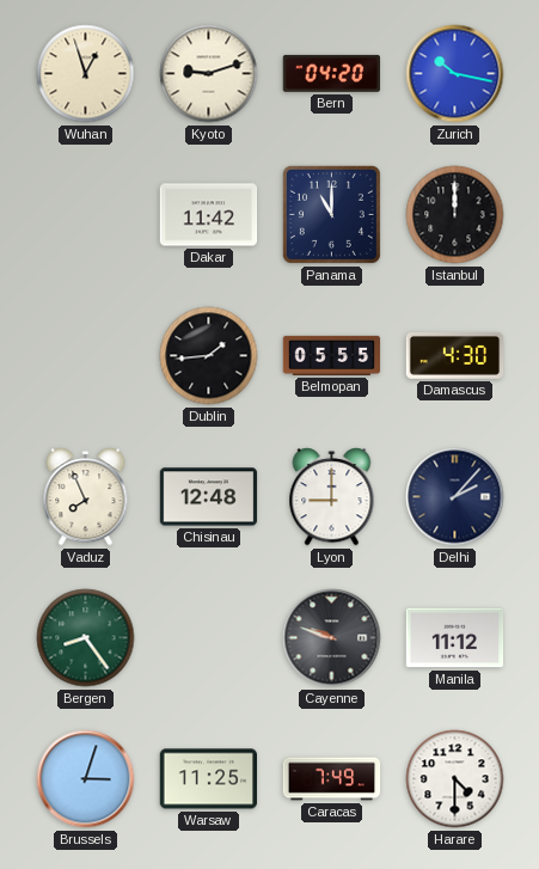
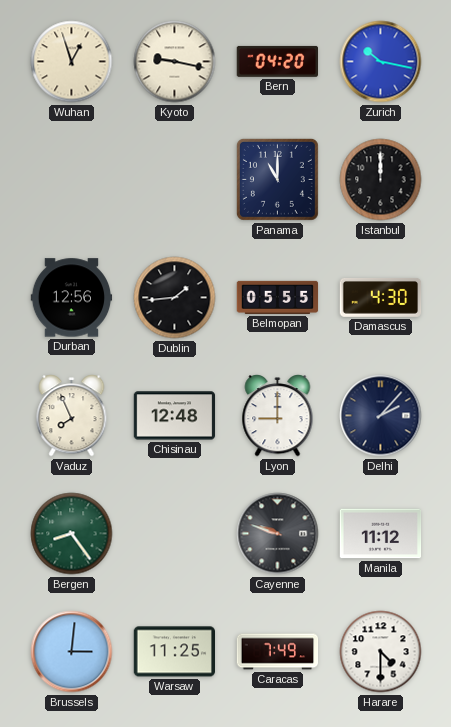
Kyoto: 9:12 -> 9:17 (175, 62)
Dakar: 11:42 -> none (209, 215)
Durban: none -> 12:56 (72, 298)
Brussels: 3:03 -> 3:01 (72, 652)
